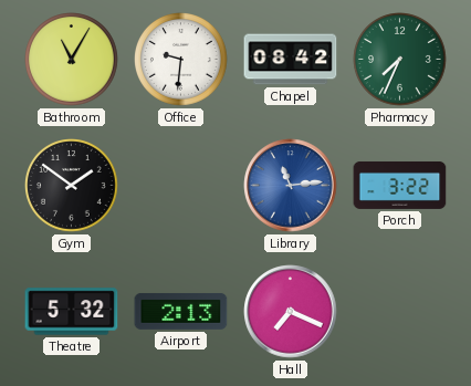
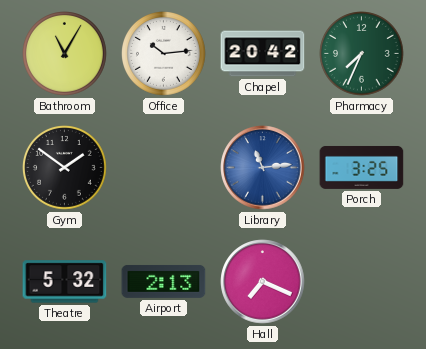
Office: 9:31 -> 10:14 (164, 54)
Chapel: 08:42 -> 20:42 (263, 54)
Porch: 3:22 -> 3:25 (362, 167)
